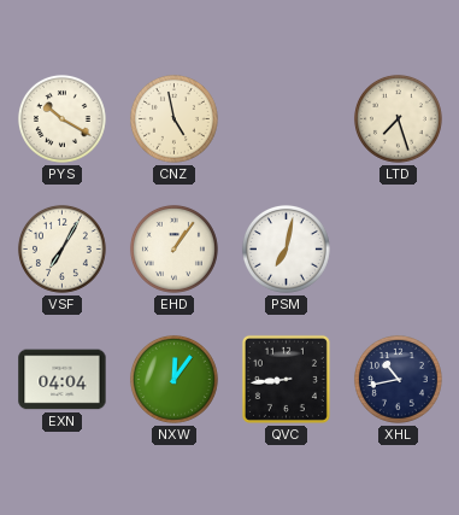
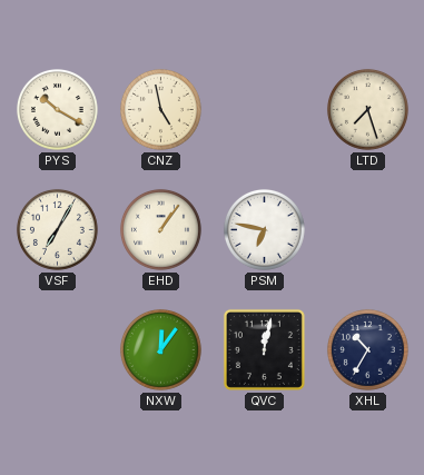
PSM: 7:02 -> 6:47 (264, 229)
EXN: 04:04 -> none (63, 380)
QVC: 8:44 -> 12:02 (264, 349)
XHL: 10:43 -> 10:35 (367, 349)
